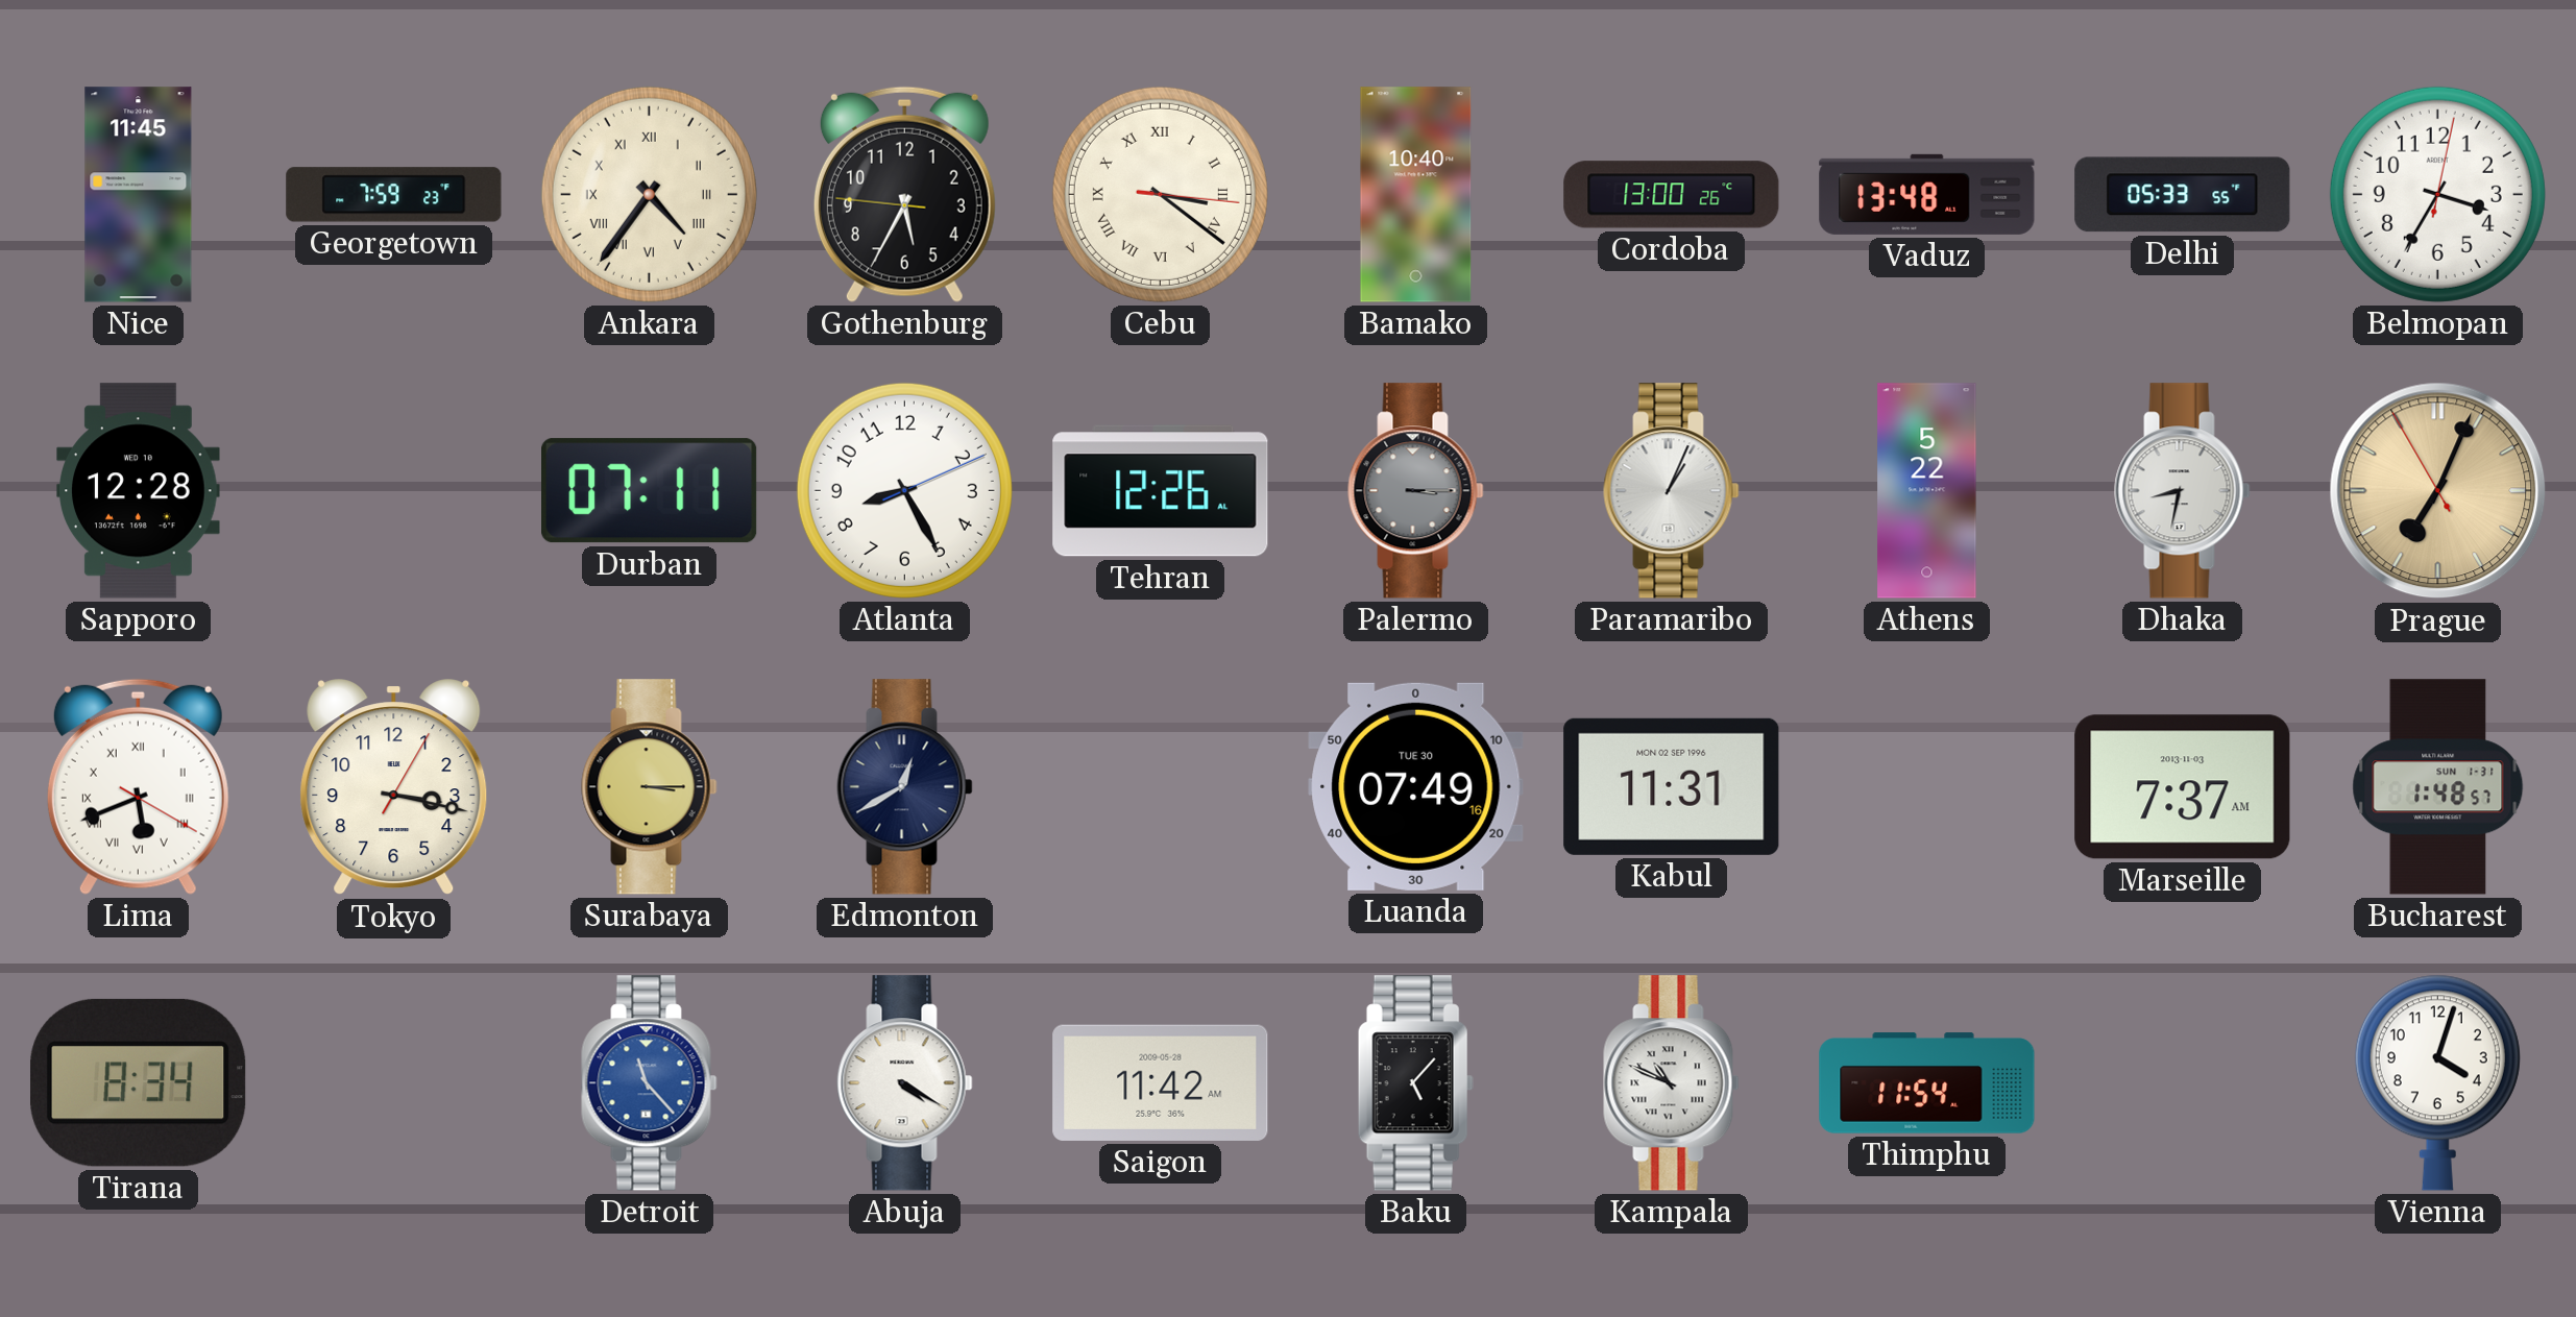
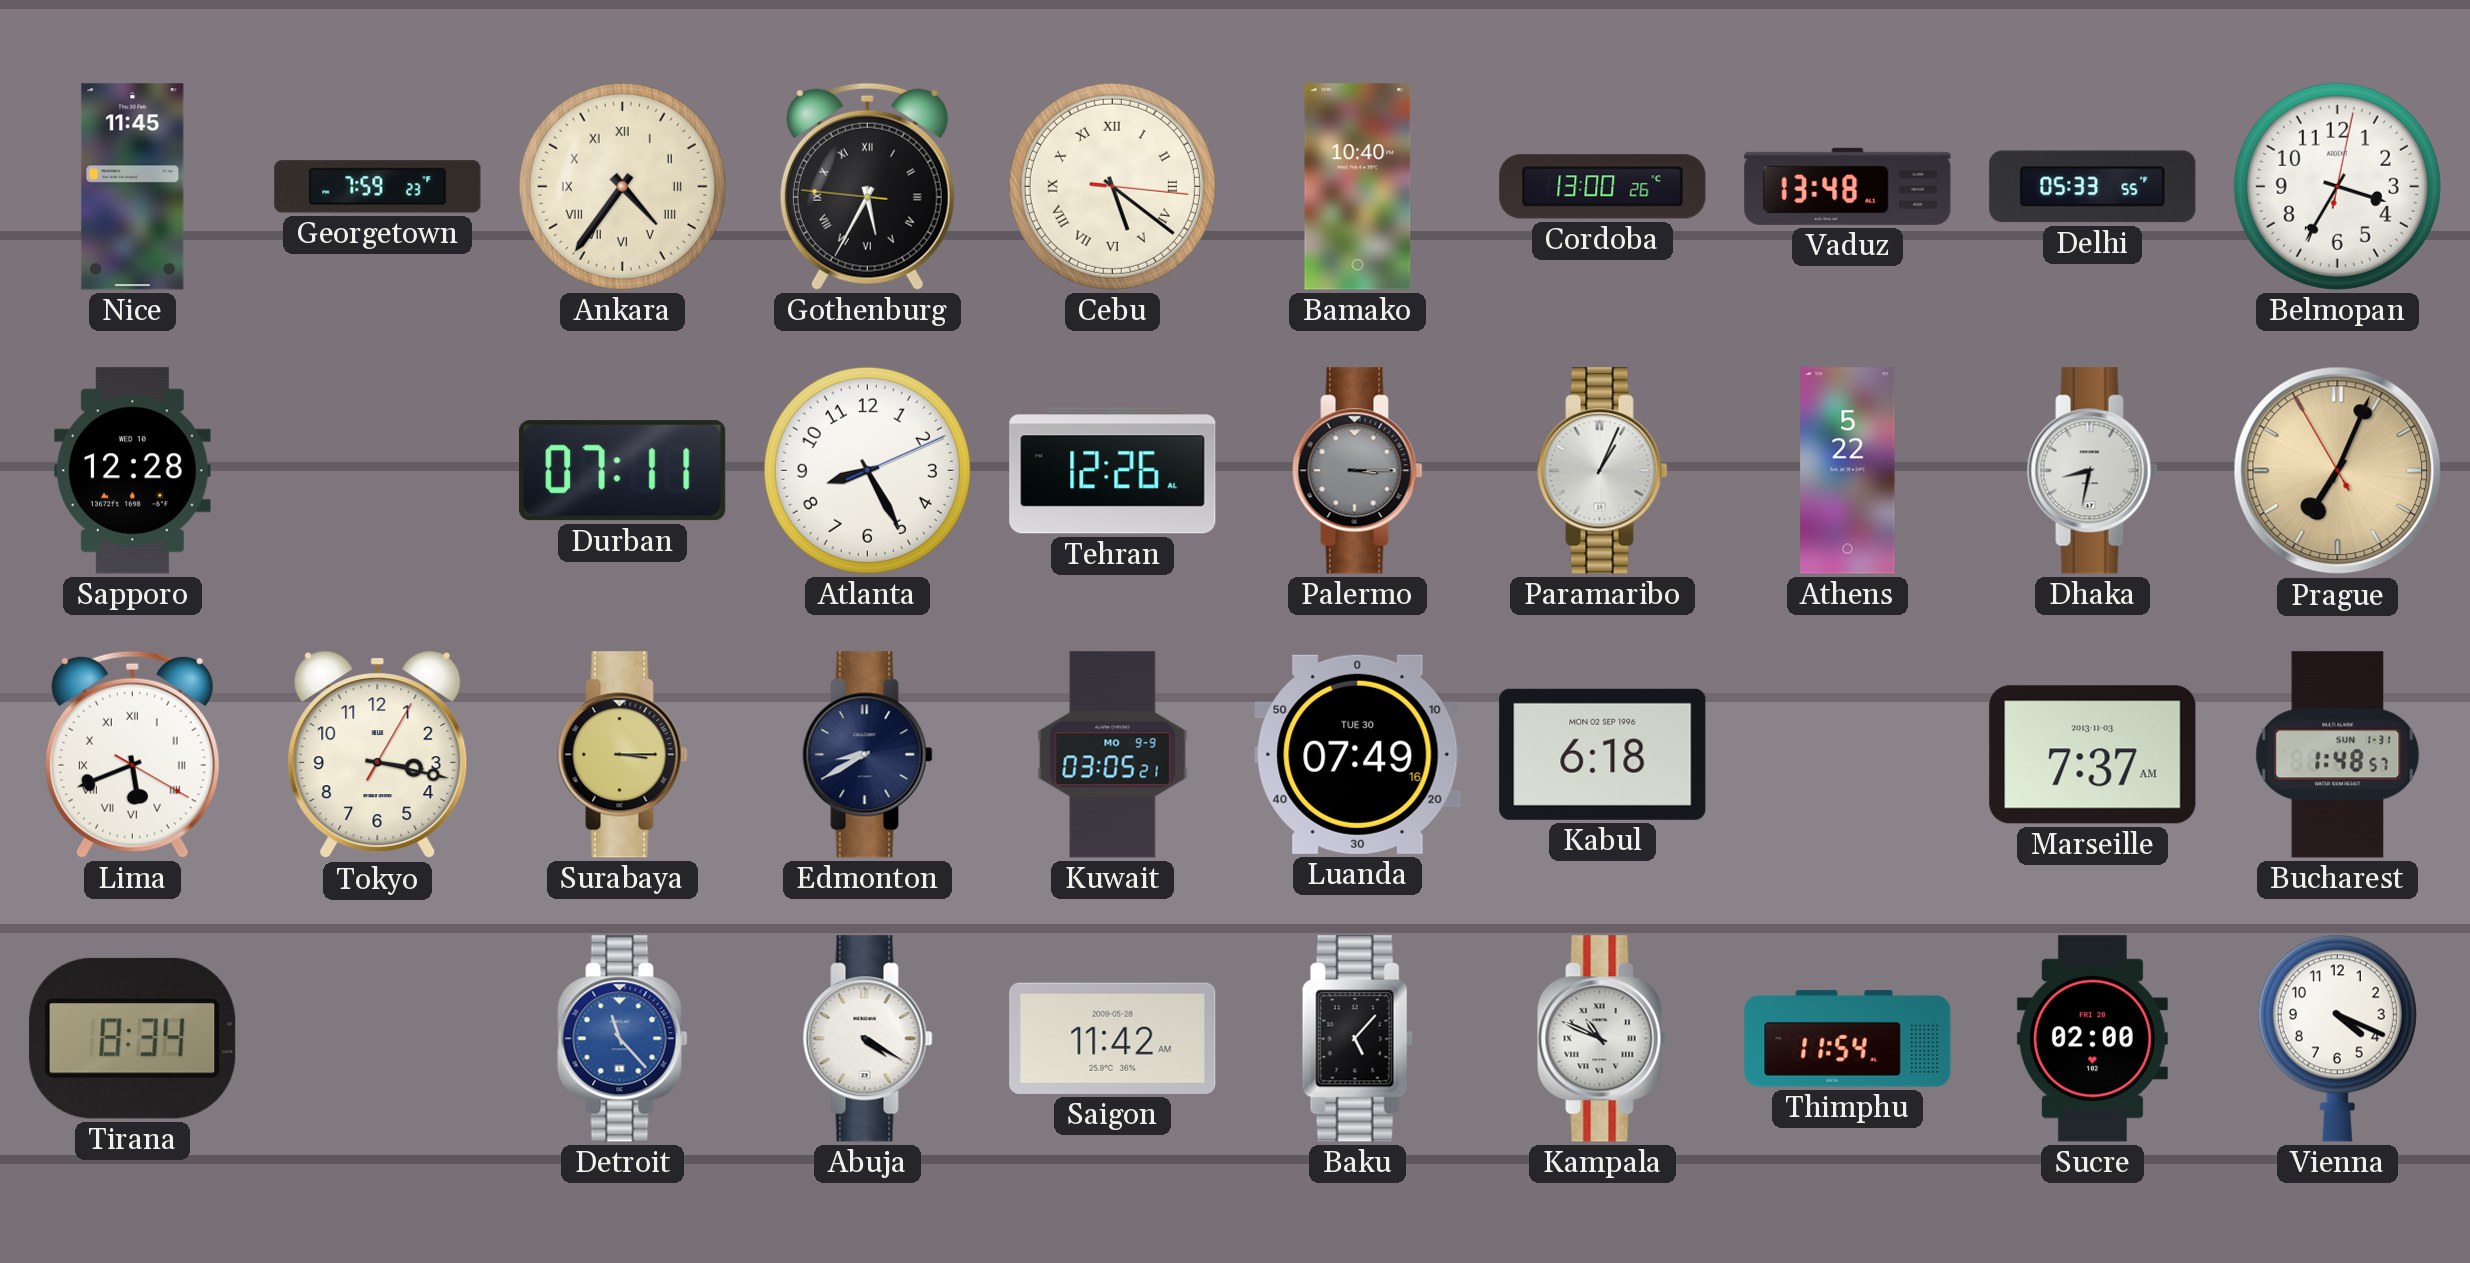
Gothenburg numerals: Arabic -> Roman (867, 186)
Cebu: 3:21 -> 5:21 (1112, 186)
Edmonton: 12:40 -> 8:40 (868, 755)
Kuwait: none -> 03:05 (1113, 755)
Kabul: 11:31 -> 6:18 (1603, 754)
Sucre: none -> 02:00 (2092, 1039)
Vienna: 4:03 -> 4:19 (2337, 1038)
